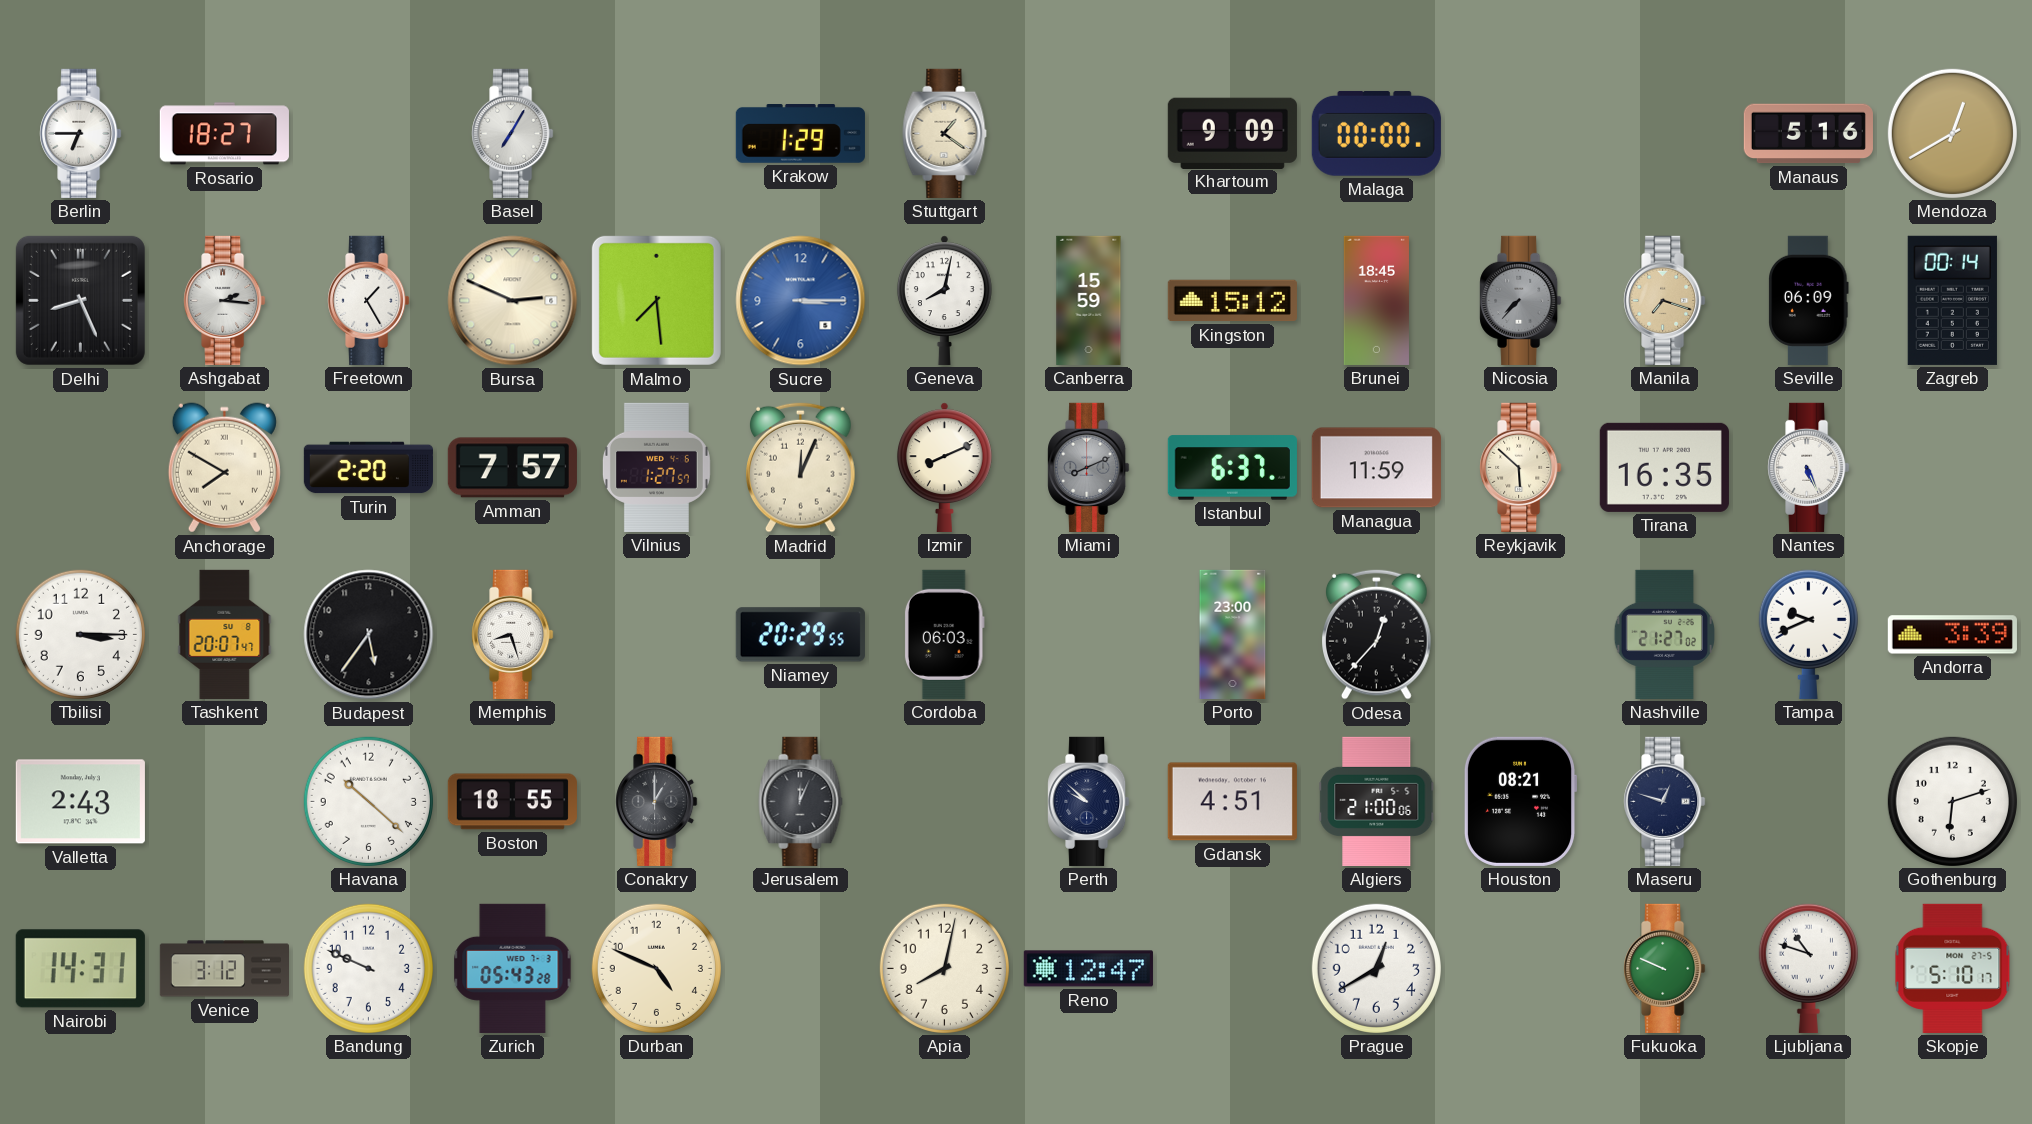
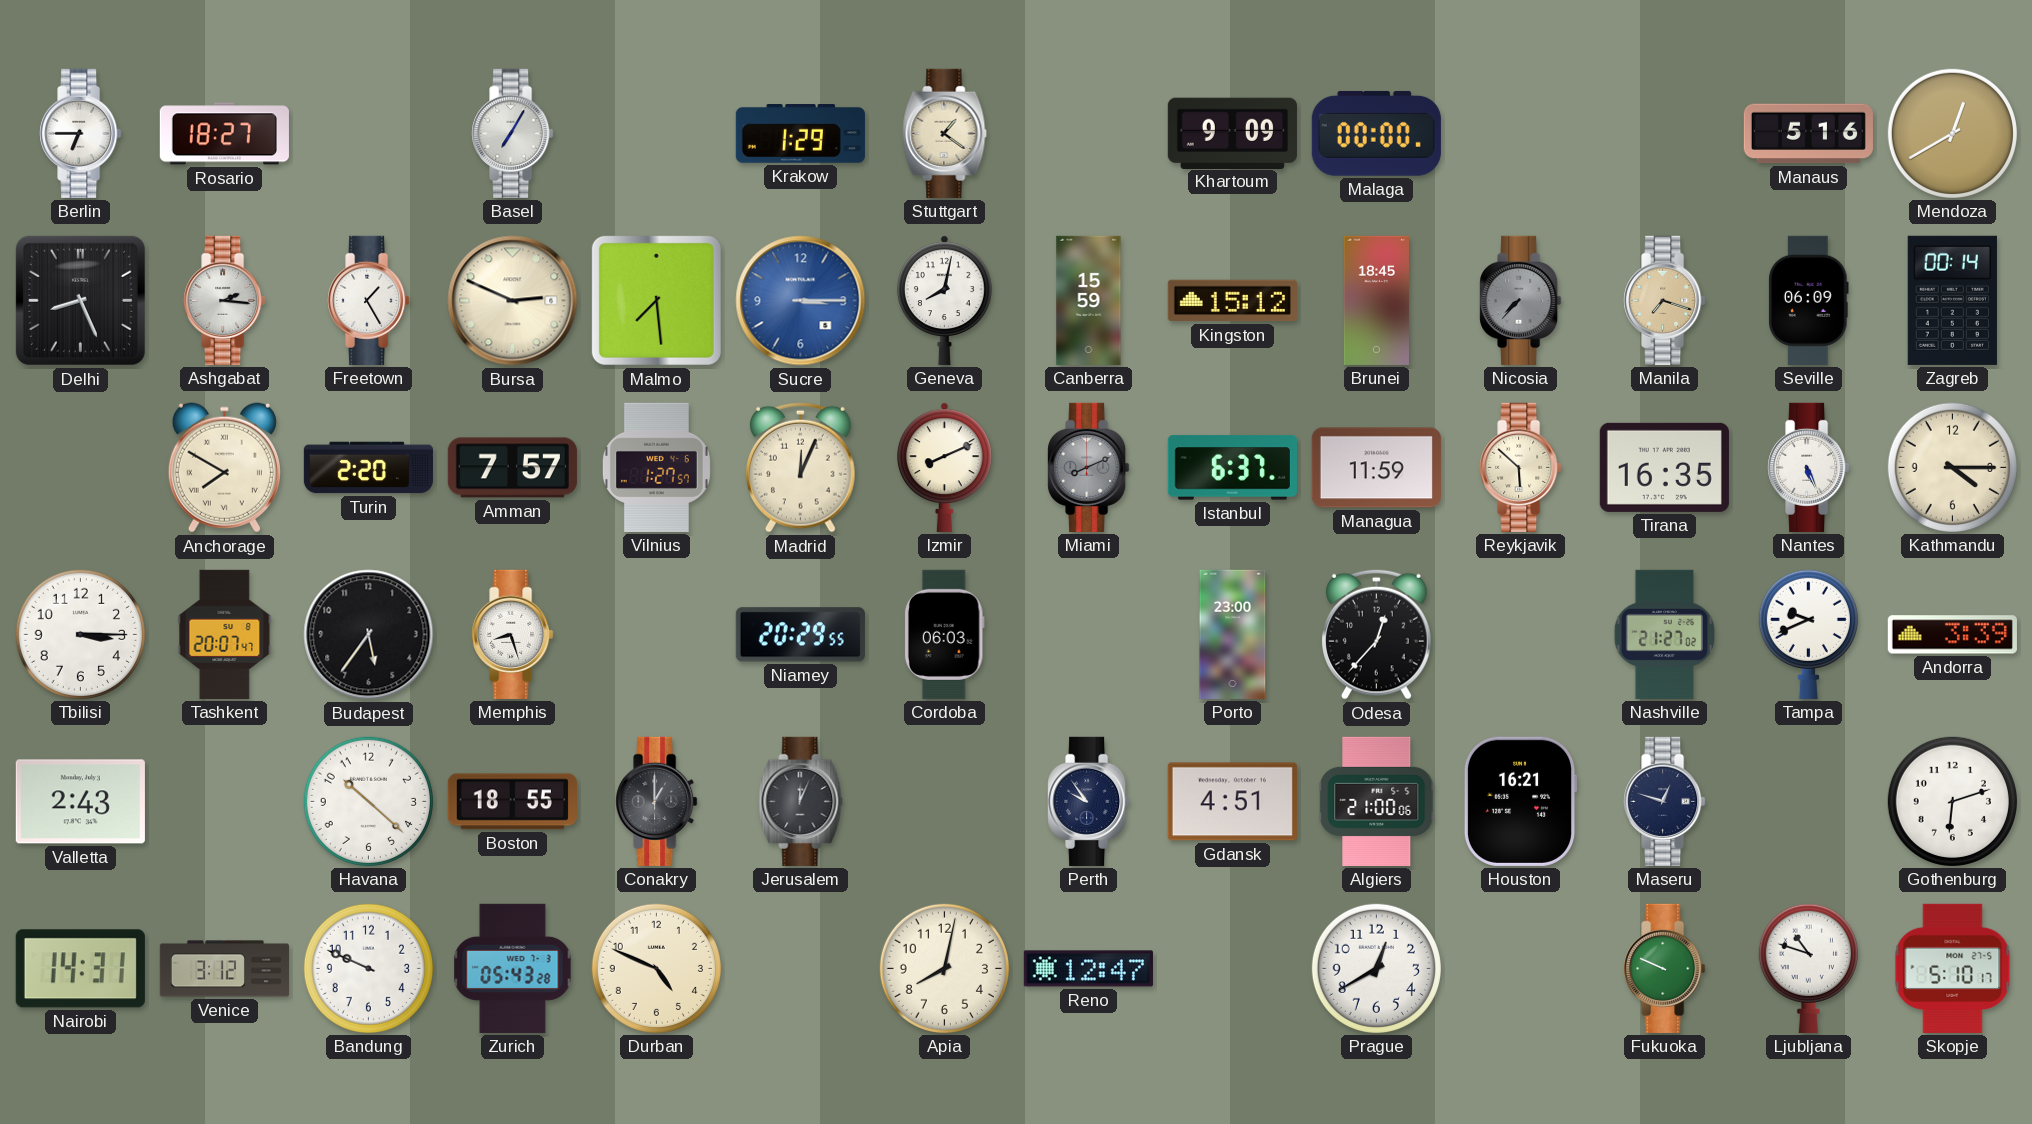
Kathmandu: none -> 4:15 (1952, 467)
Perth: 9:52 -> 9:54 (1089, 801)
Houston: 08:21 -> 16:21 (1520, 801)
